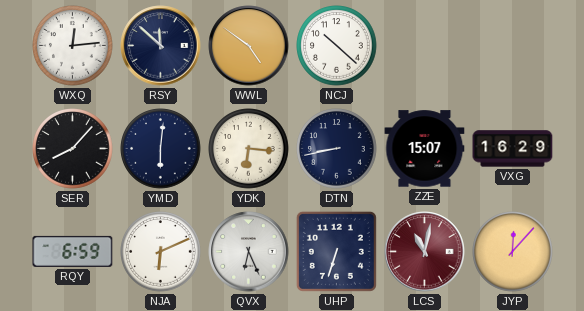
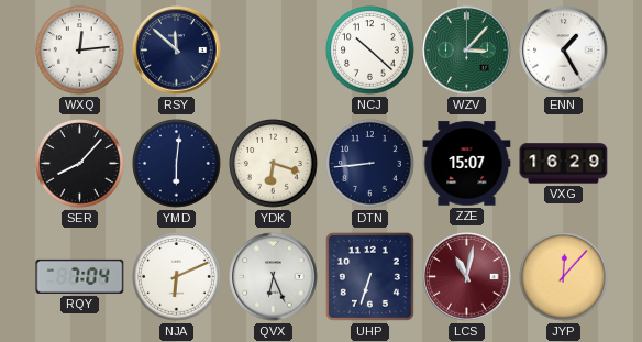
WWL: 4:51 -> none (249, 46)
WZV: none -> 3:07 (467, 51)
ENN: none -> 1:25 (564, 51)
YDK: 6:16 -> 6:18 (274, 164)
DTN: 8:43 -> 8:44 (370, 164)
RQY: 6:59 -> 7:04 (80, 276)
